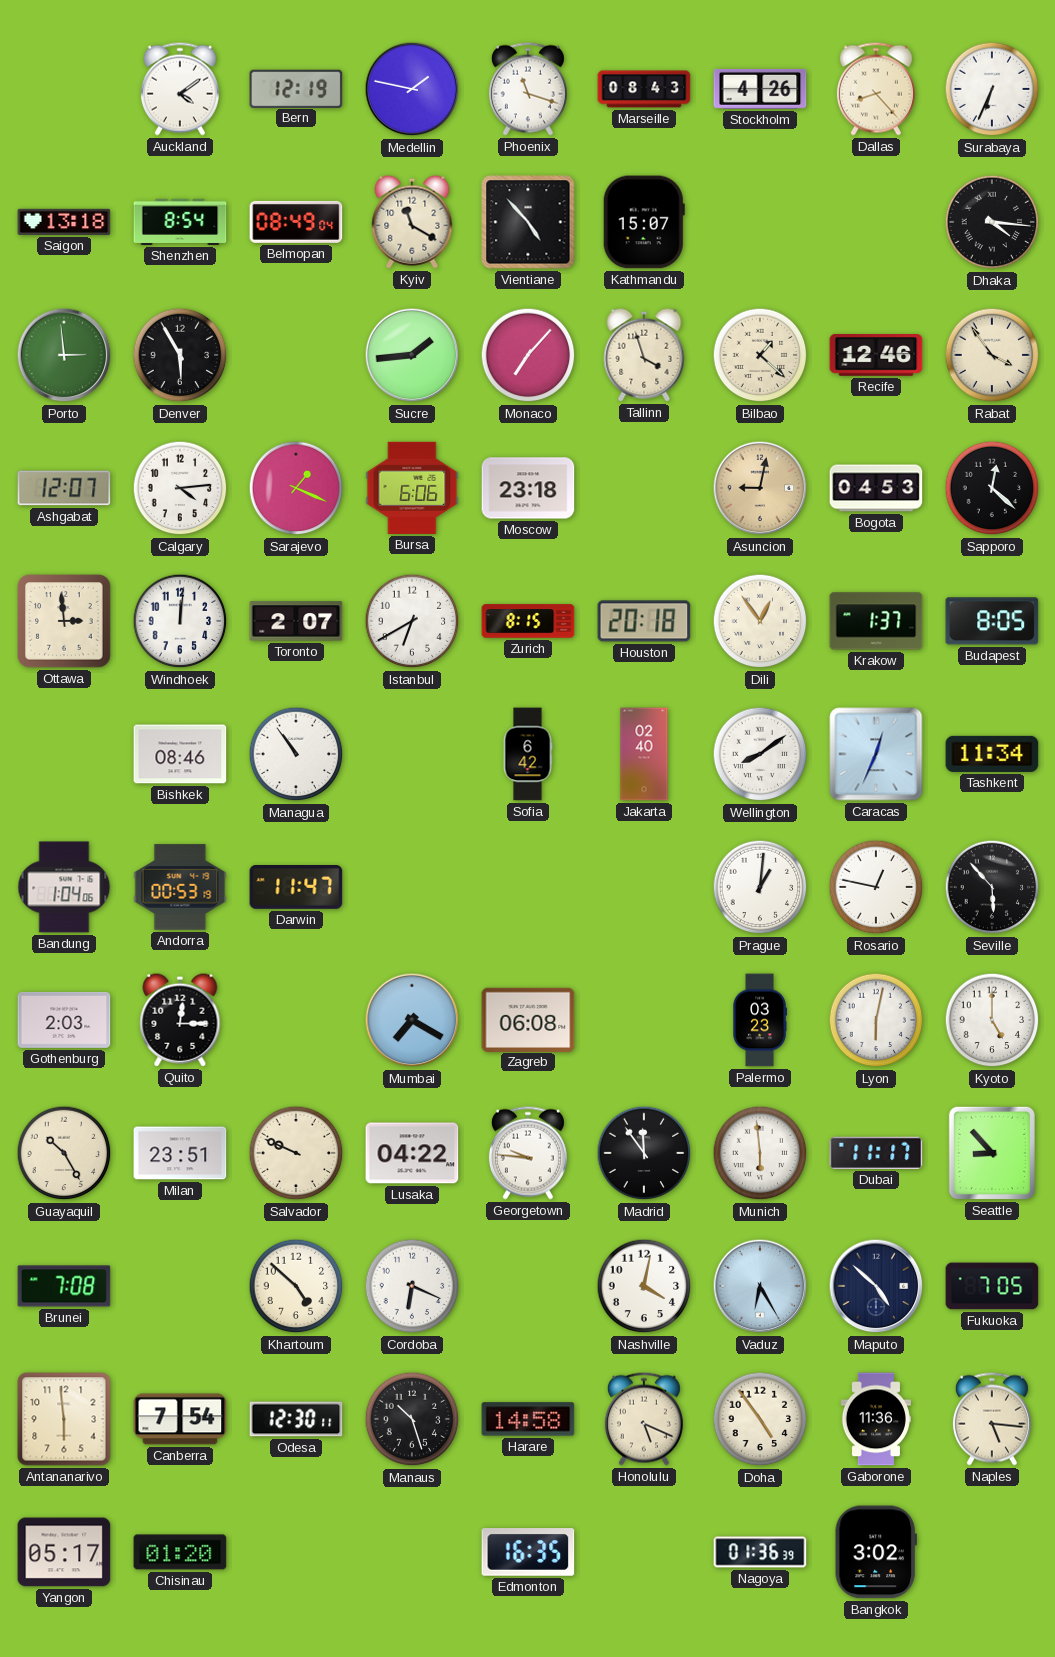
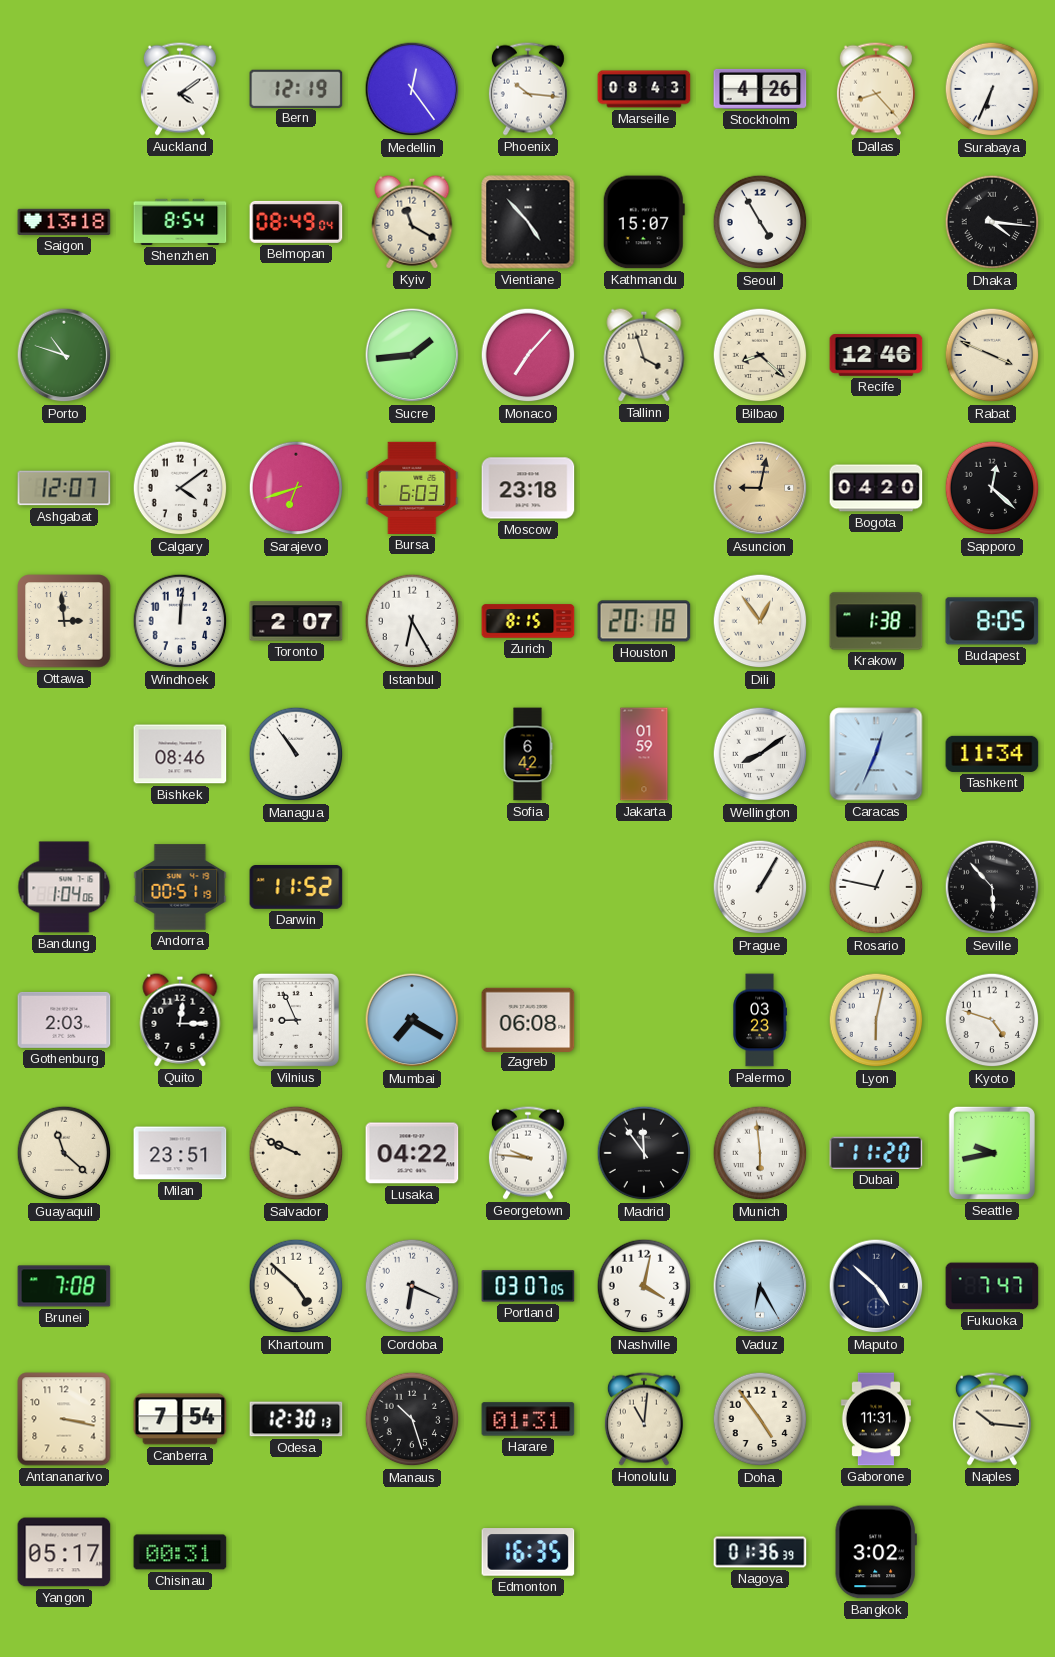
Medellin: 1:47 -> 12:24 (412, 89)
Phoenix: 11:18 -> 10:16 (528, 89)
Seoul: none -> 4:55 (760, 222)
Porto: 2:59 -> 10:48 (64, 355)
Denver: 5:55 -> none (180, 355)
Bilbao: 1:22 -> 8:22 (760, 355)
Rabat: 3:54 -> 3:49 (992, 355)
Calgary: 4:14 -> 4:09 (180, 488)
Sarajevo: 1:19 -> 6:42 (296, 488)
Bursa: 6:06 -> 6:03 (412, 488)
Bogota: 04:53 -> 04:20 (876, 488)
Istanbul: 6:40 -> 6:25 (412, 621)
Krakow: 1:37 -> 1:38 (876, 621)
Jakarta: 02:40 -> 01:59 (644, 754)
Andorra: 00:53 -> 00:51 (180, 887)
Darwin: 11:47 -> 11:52 (296, 888)
Prague: 1:01 -> 1:05 (760, 887)
Vilnius: none -> 8:56 (296, 1020)
Kyoto: 5:00 -> 4:48 (992, 1020)
Guayaquil: 10:25 -> 11:22 (64, 1153)
Dubai: 11:17 -> 11:20 (876, 1153)
Seattle: 8:53 -> 9:43 (992, 1153)
Portland: none -> 03:07 (528, 1286)
Fukuoka: 7:05 -> 7:47 (992, 1286)
Antananarivo: 5:59 -> 3:17 (64, 1419)
Odesa: 12:30:11 -> 12:30:13 (296, 1419)
Harare: 14:58 -> 01:31 (528, 1419)
Honolulu: 5:19 -> 11:01 (644, 1419)
Gaborone: 11:36 -> 11:31 (876, 1419)
Naples: 5:16 -> 10:16 (992, 1419)
Chisinau: 01:20 -> 00:31 (180, 1552)
